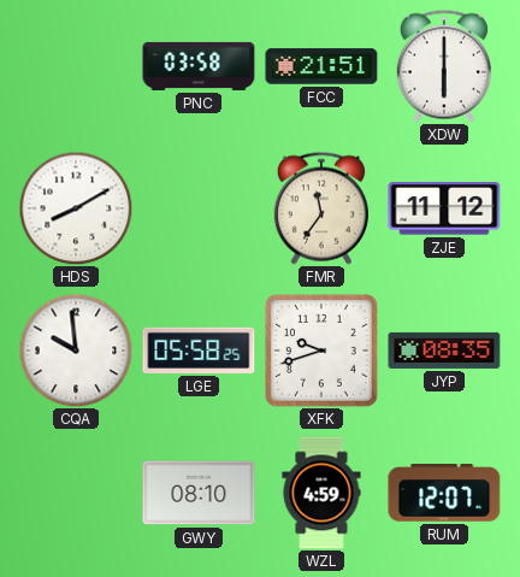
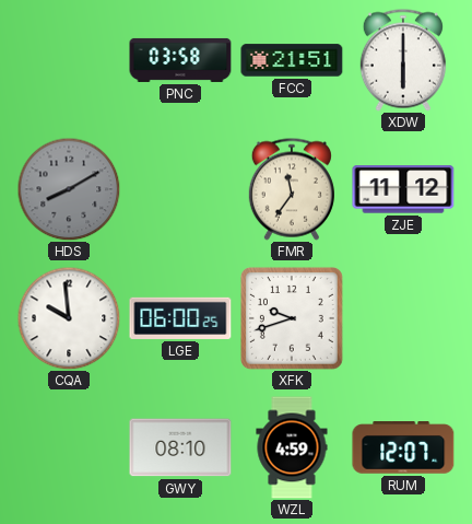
HDS dial: white -> grey (69, 189)
LGE: 05:58 -> 06:00 (180, 318)
JYP: 08:35 -> none (444, 351)
